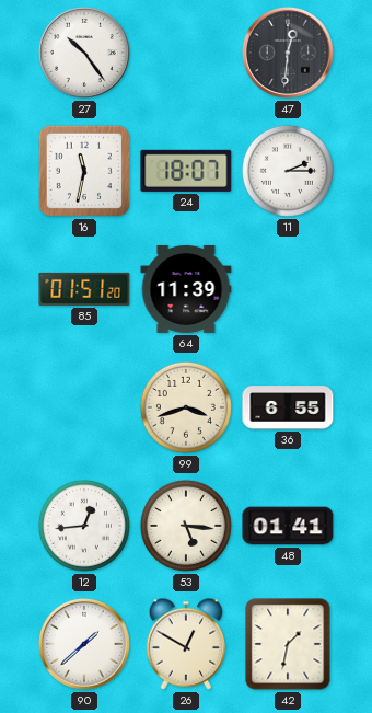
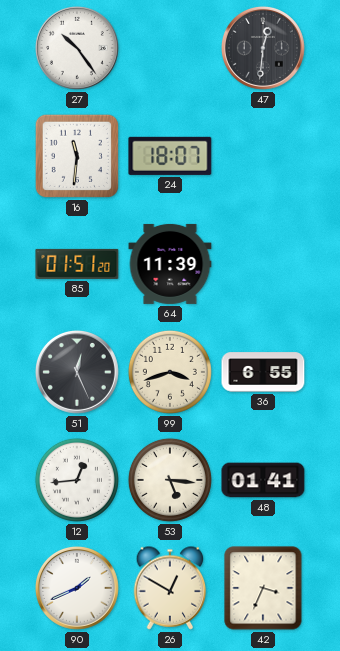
16: 11:32 -> 11:31 (77, 156)
11: 2:15 -> none (288, 171)
51: none -> 12:26 (77, 372)
90: 1:38 -> 1:41 (77, 588)
42: 1:32 -> 3:34 (263, 588)
